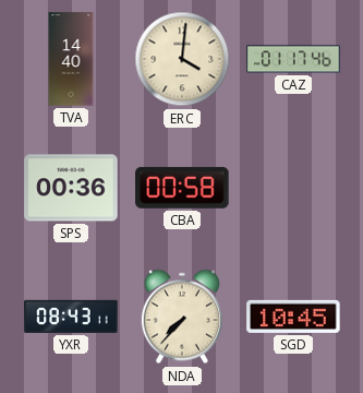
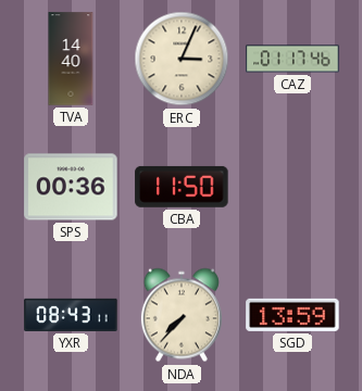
ERC: 4:01 -> 3:04 (182, 59)
CBA: 00:58 -> 11:50 (182, 187)
SGD: 10:45 -> 13:59 (292, 315)
